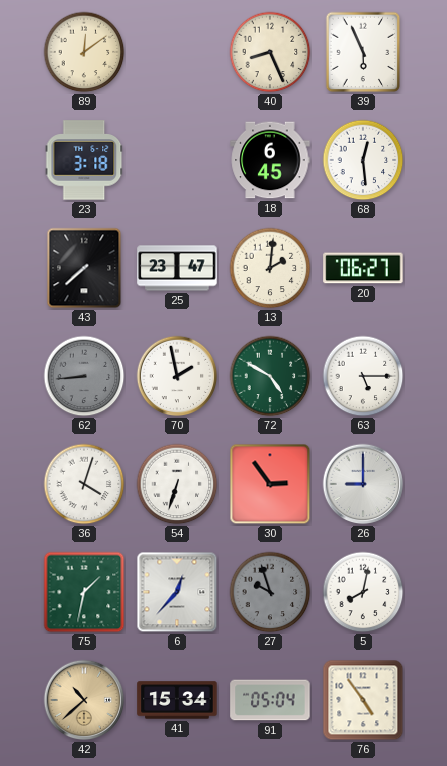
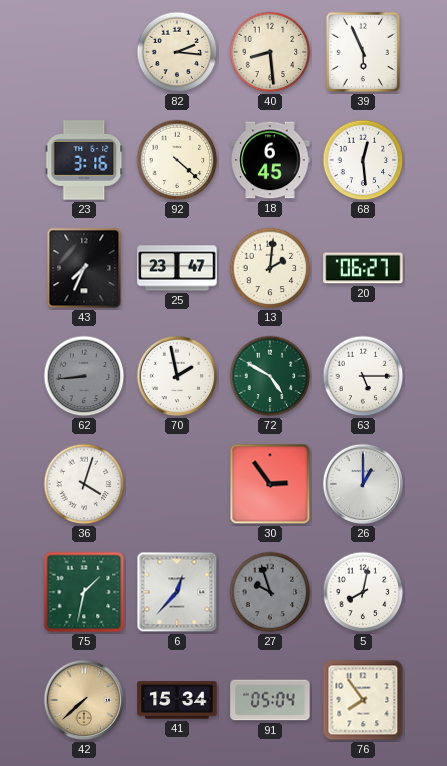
89: 12:09 -> none (84, 52)
82: none -> 2:16 (177, 52)
40: 8:26 -> 8:29 (270, 52)
23: 3:18 -> 3:16 (84, 160)
92: none -> 4:22 (177, 160)
43: 7:38 -> 7:34 (84, 268)
54: 6:33 -> none (177, 484)
26: 9:00 -> 1:00 (363, 484)
42: 10:38 -> 7:38 (84, 700)
76: 4:54 -> 7:54 (363, 700)
